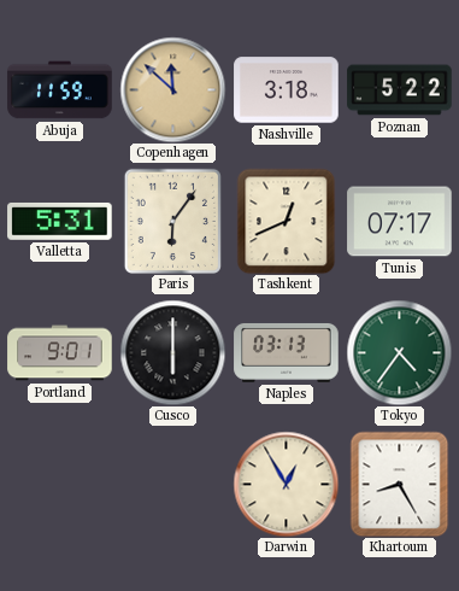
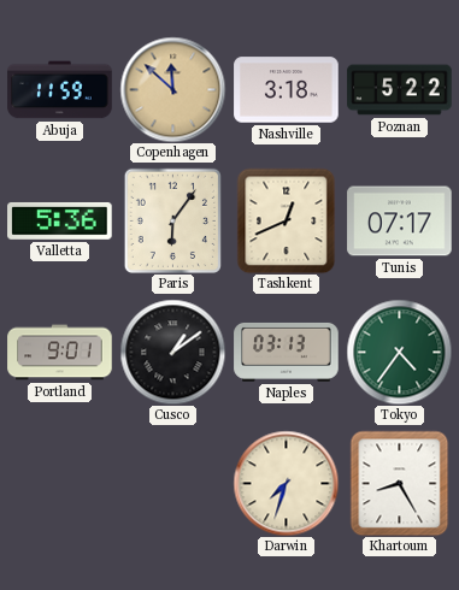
Valletta: 5:31 -> 5:36 (60, 220)
Cusco: 6:00 -> 1:09 (172, 352)
Darwin: 12:55 -> 7:33 (286, 483)
